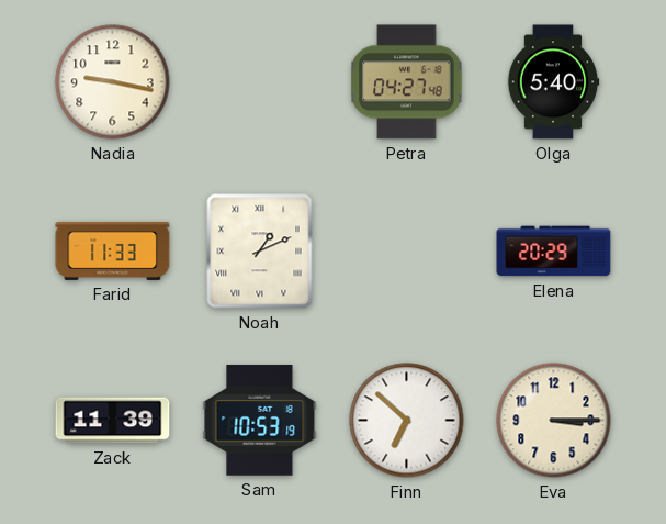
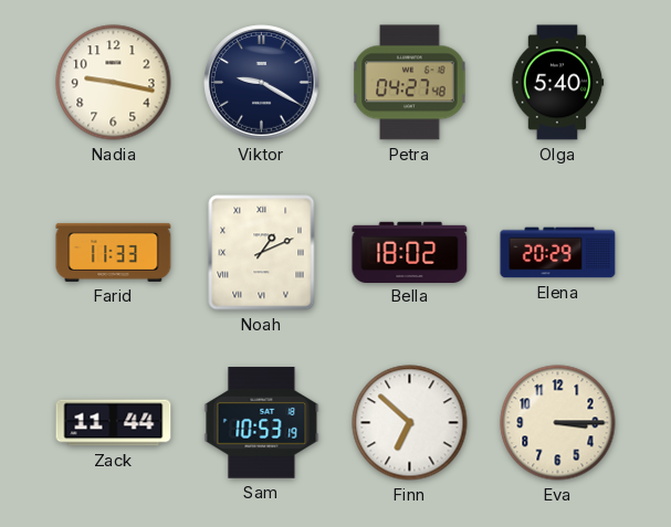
Viktor: none -> 9:20 (262, 83)
Bella: none -> 18:02 (410, 252)
Zack: 11:39 -> 11:44 (114, 423)
